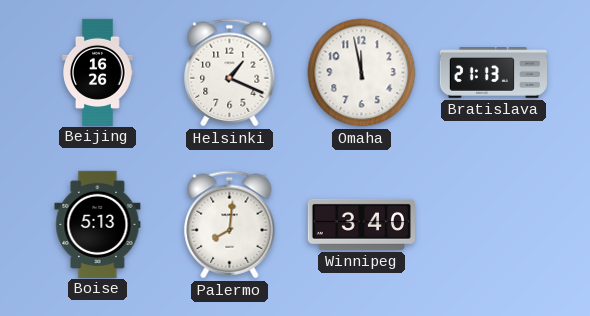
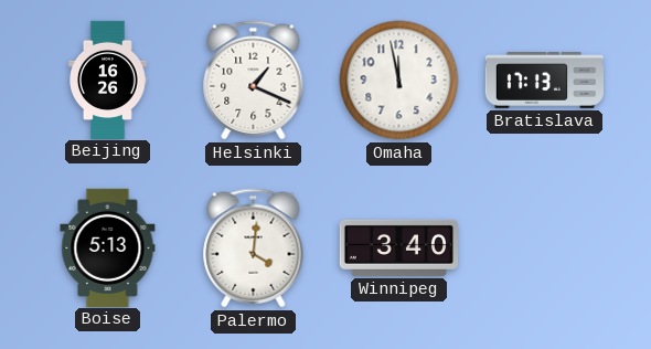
Bratislava: 21:13 -> 17:13 (544, 81)
Palermo: 8:01 -> 4:01 (254, 248)
